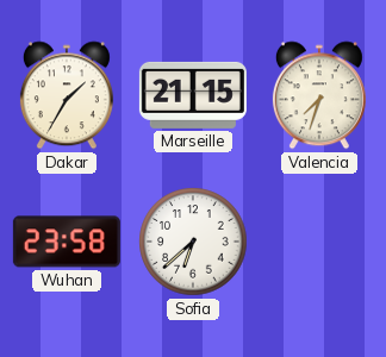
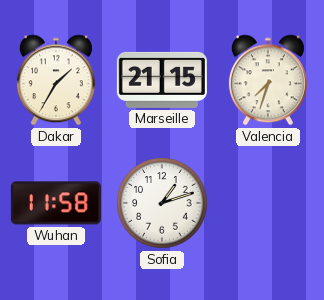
Wuhan: 23:58 -> 11:58 (56, 203)
Sofia: 6:38 -> 1:12 (162, 203)
